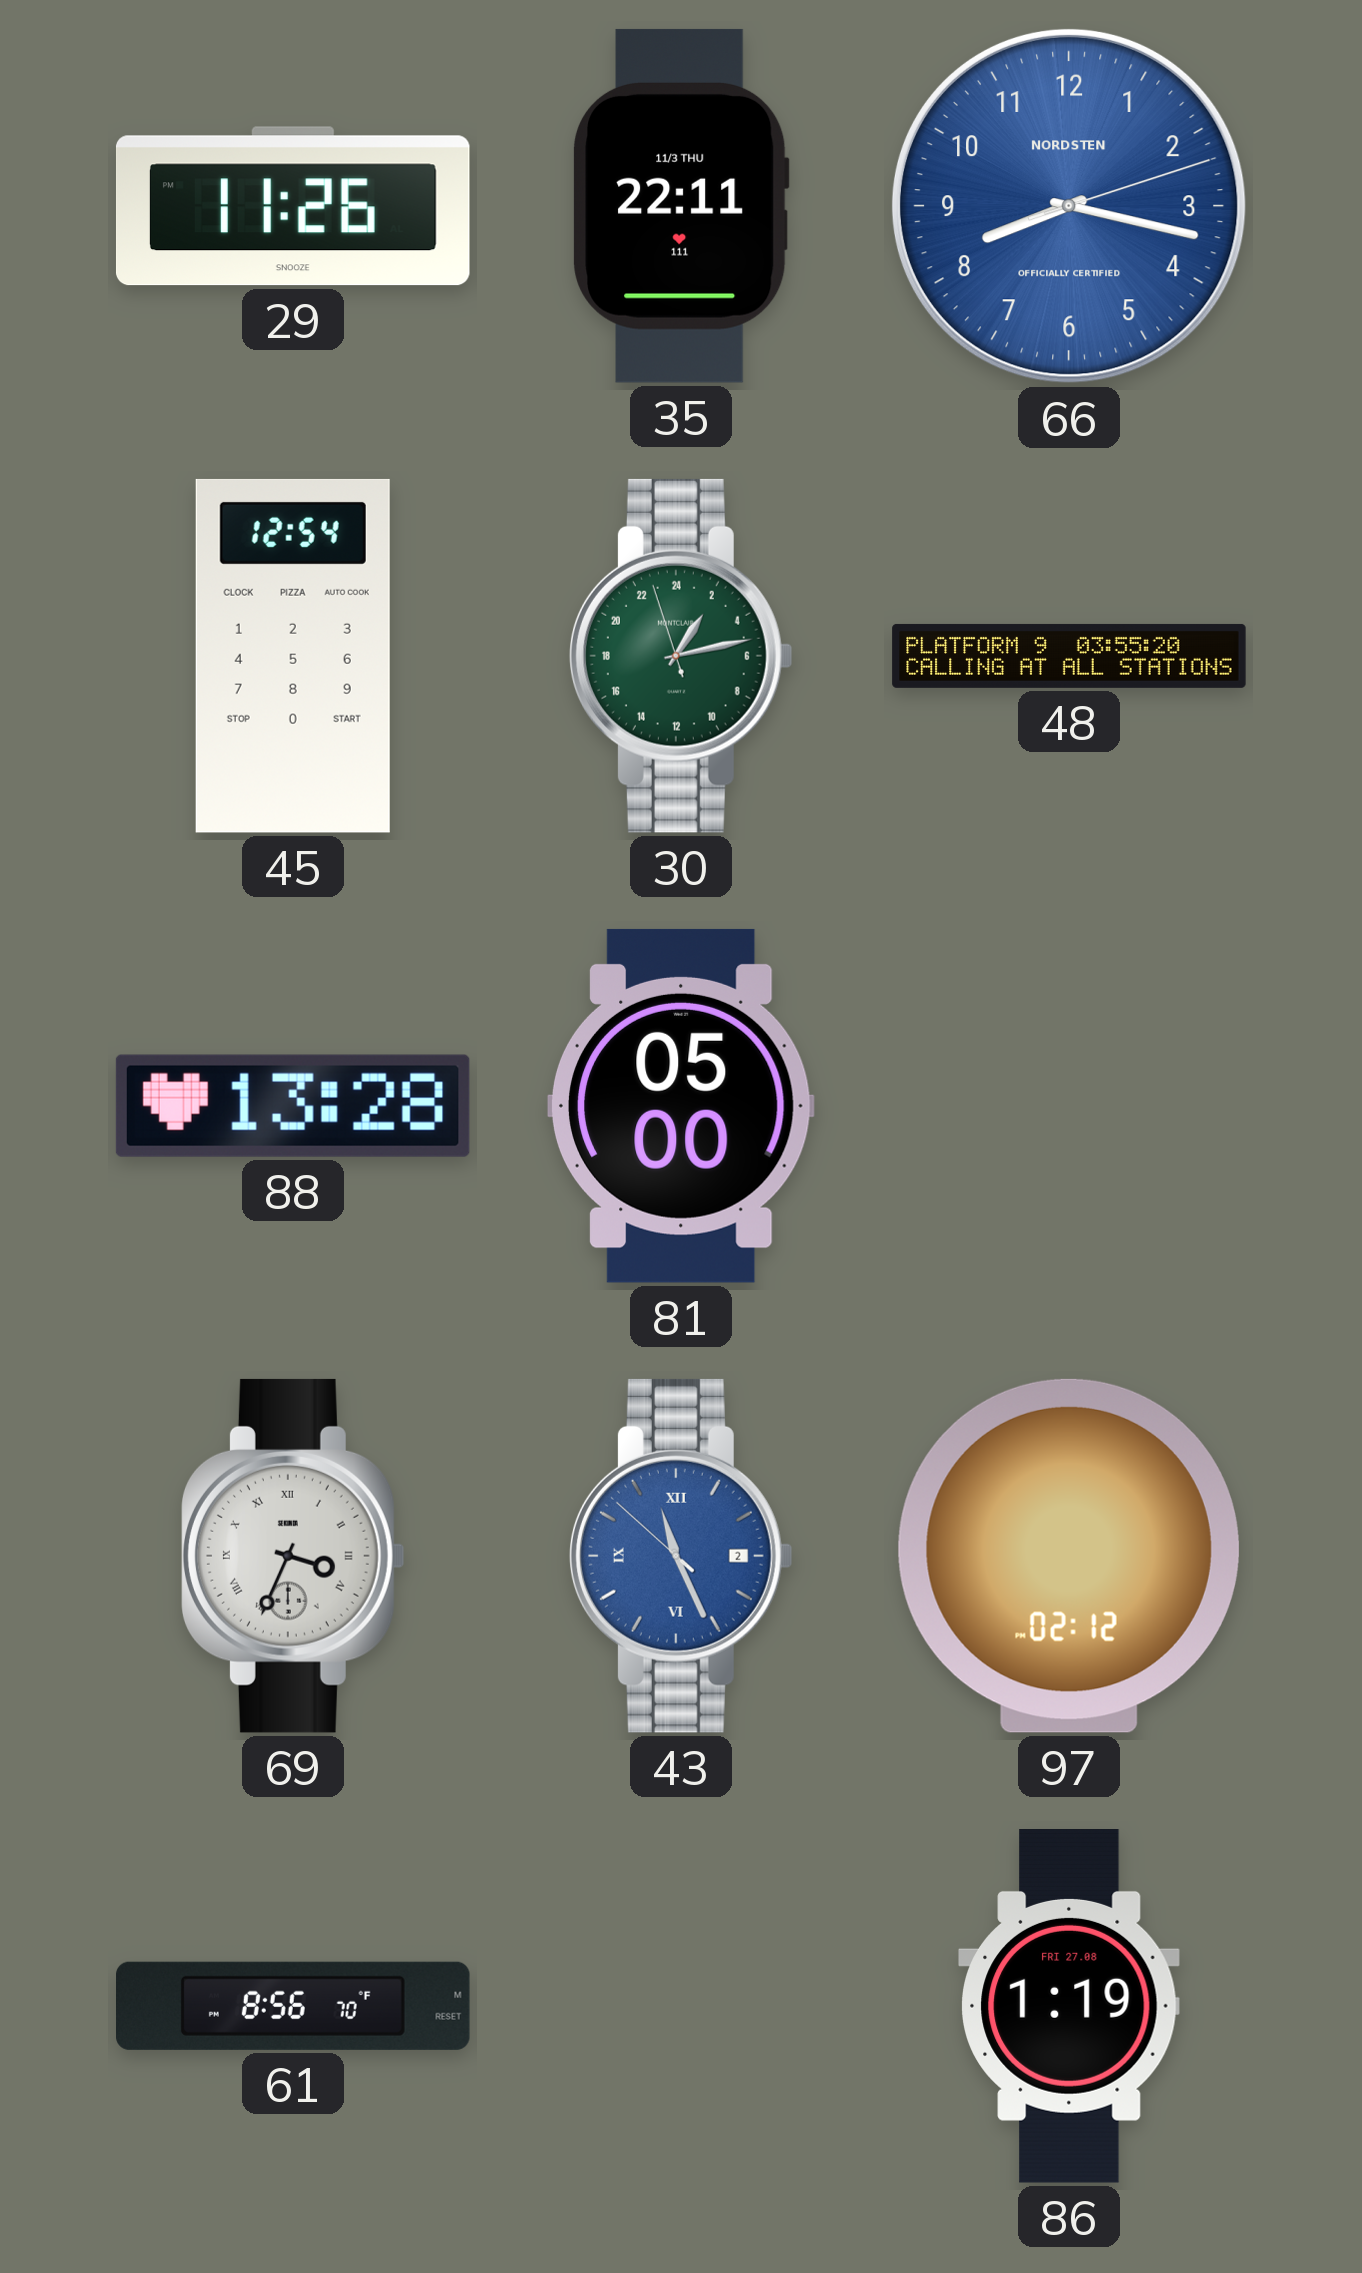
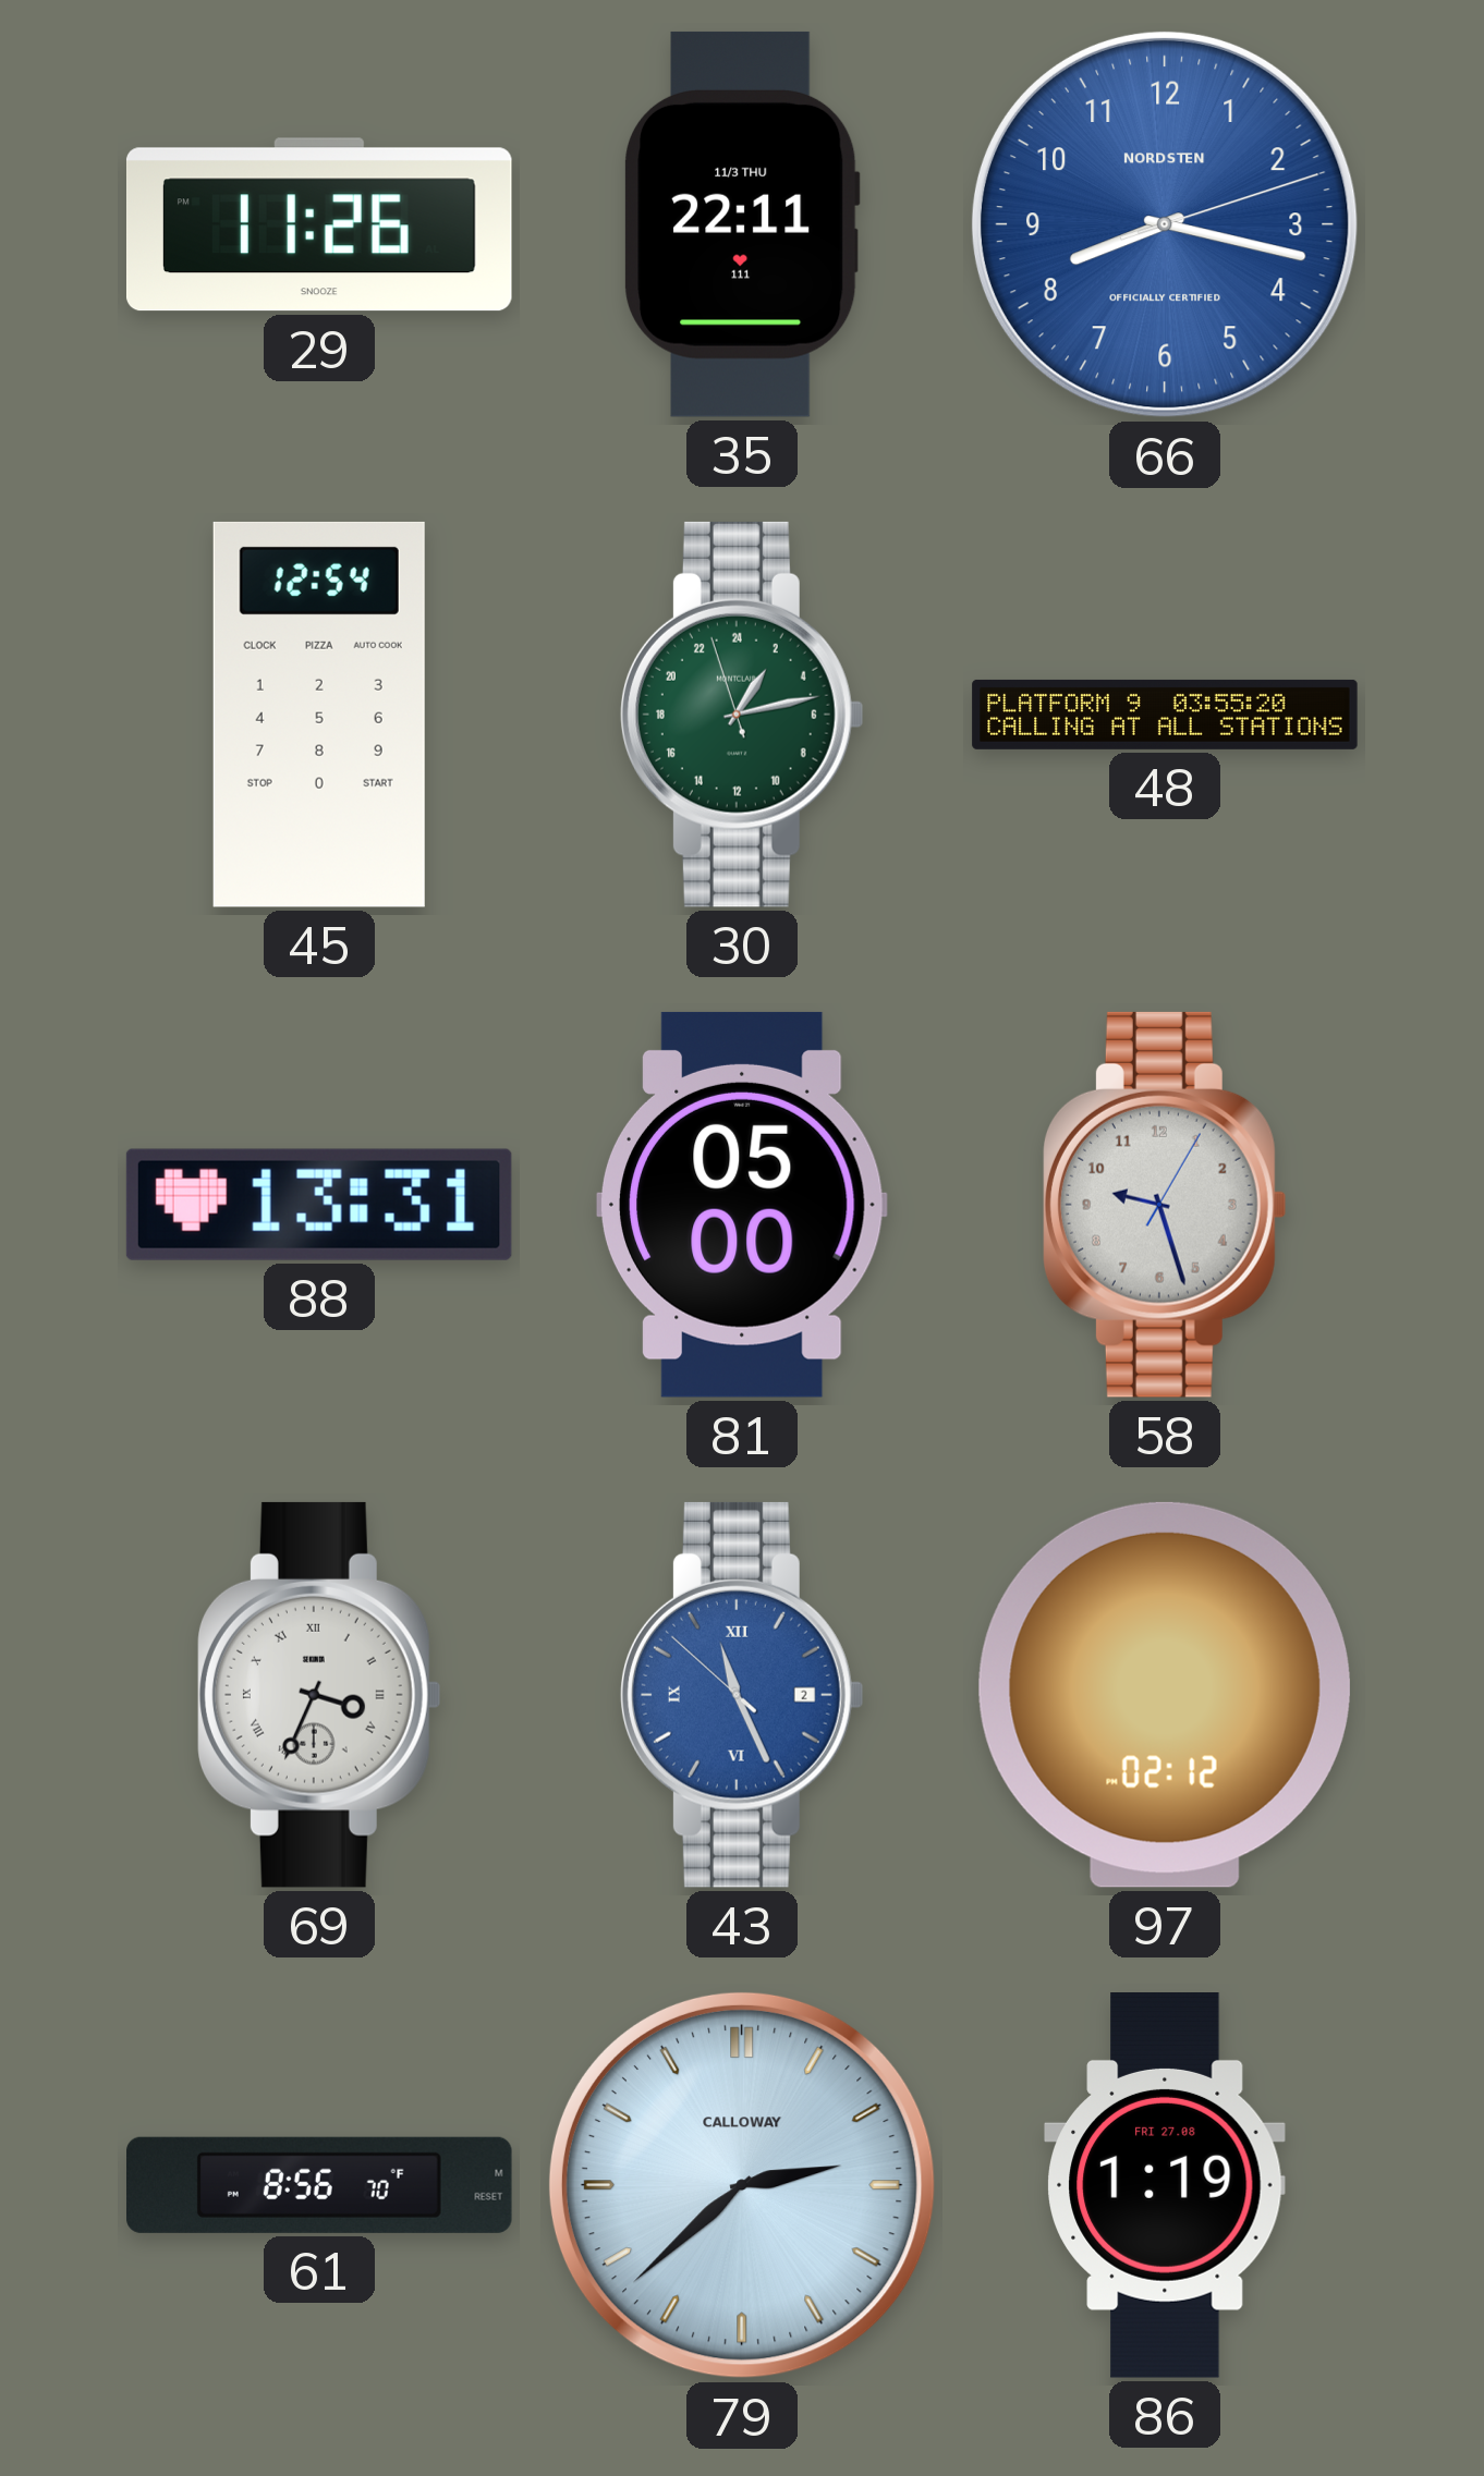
88: 13:28 -> 13:31 (319, 1205)
58: none -> 9:27 (1165, 1205)
79: none -> 2:38 (742, 2185)
